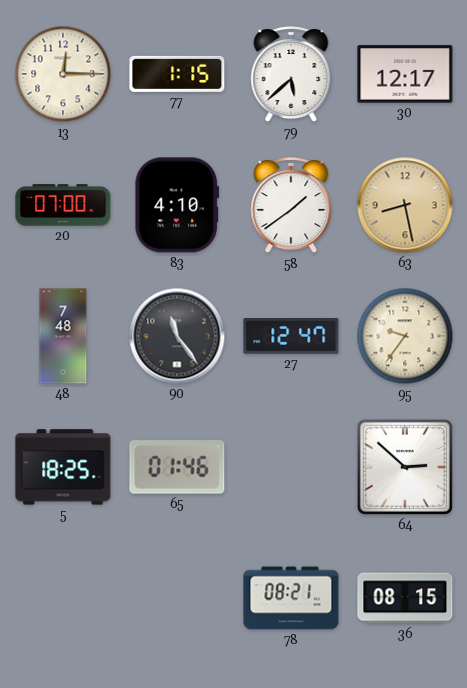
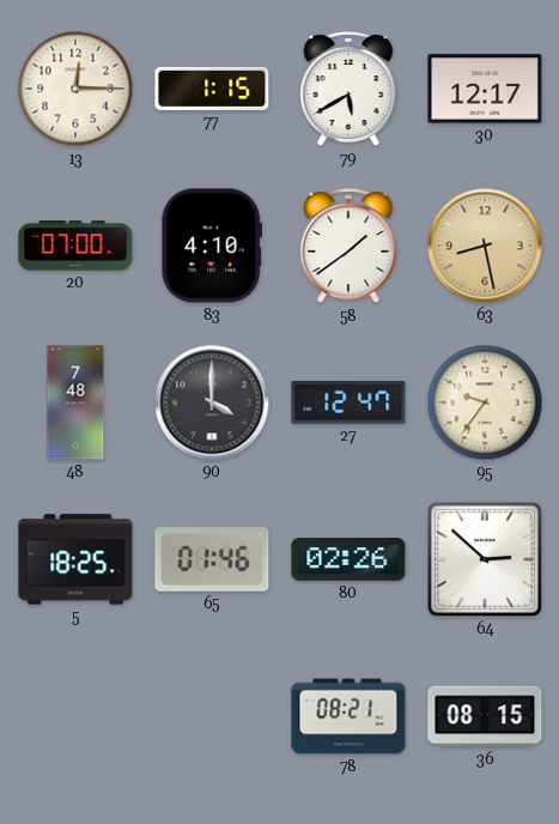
79: 5:38 -> 5:40 (348, 90)
90: 11:24 -> 4:00 (212, 402)
80: none -> 02:26 (348, 561)
